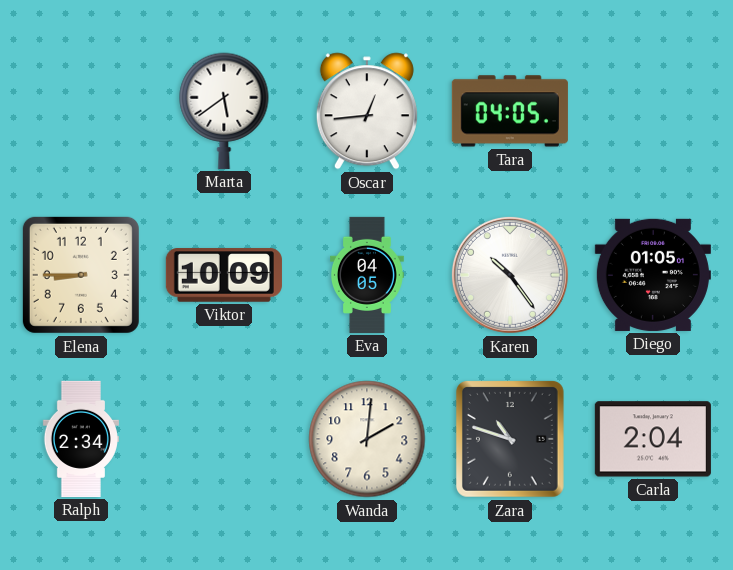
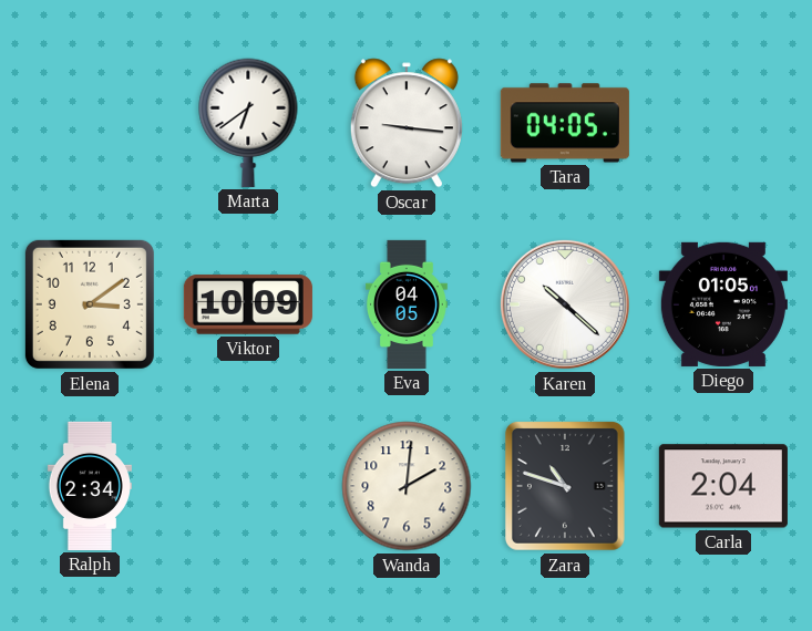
Marta: 5:39 -> 6:39 (248, 123)
Oscar: 12:44 -> 9:16 (407, 123)
Elena: 8:45 -> 3:09 (90, 304)
Karen: 10:24 -> 10:22 (565, 304)
